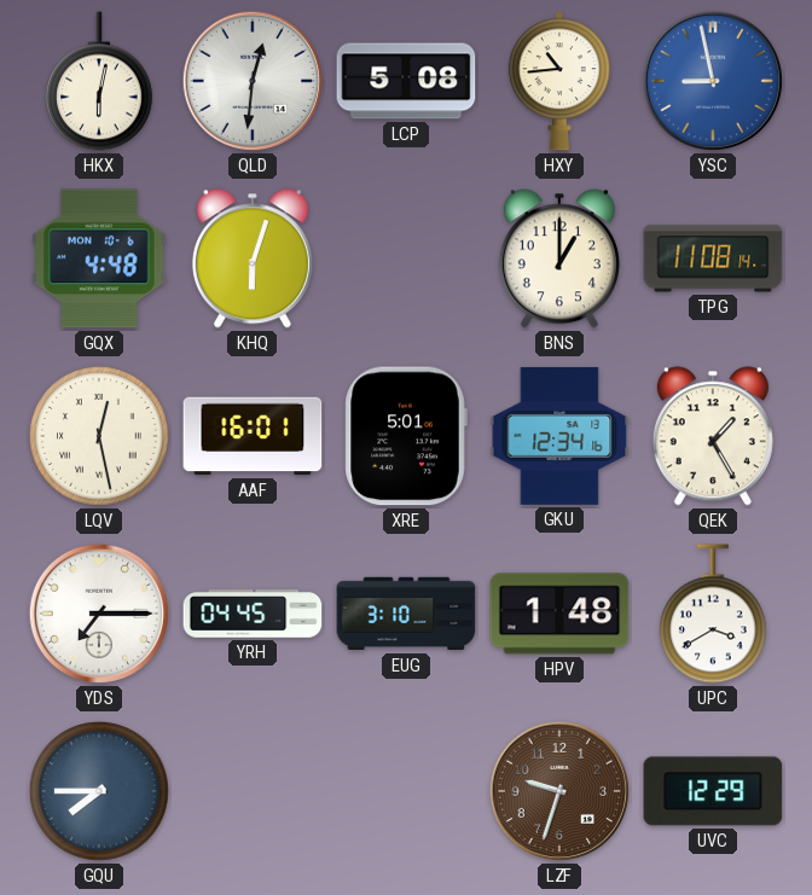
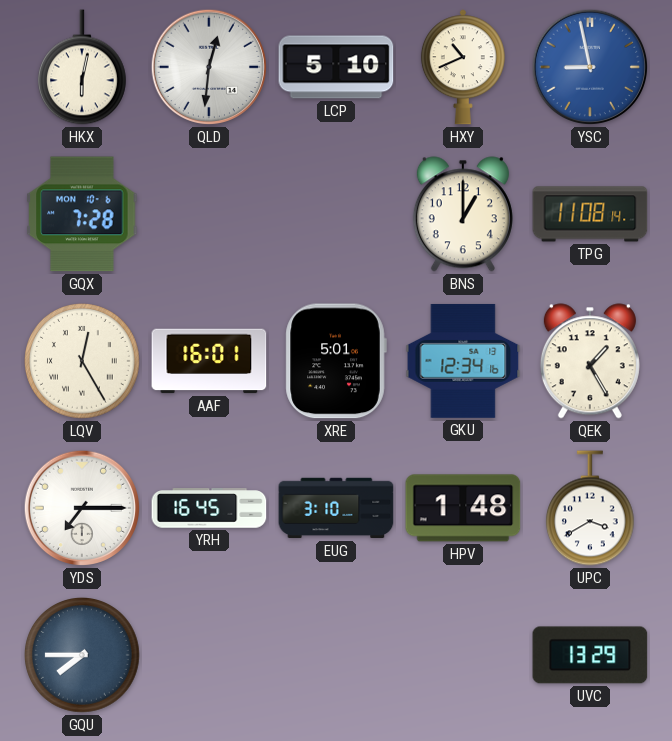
LCP: 5:08 -> 5:10 (336, 67)
HXY: 10:44 -> 10:41 (463, 67)
GQX: 4:48 -> 7:28 (82, 214)
KHQ: 6:03 -> none (253, 258)
LQV: 12:28 -> 12:25 (83, 362)
YRH: 04:45 -> 16:45 (209, 508)
LZF: 9:33 -> none (559, 791)
UVC: 12:29 -> 13:29 (590, 655)
